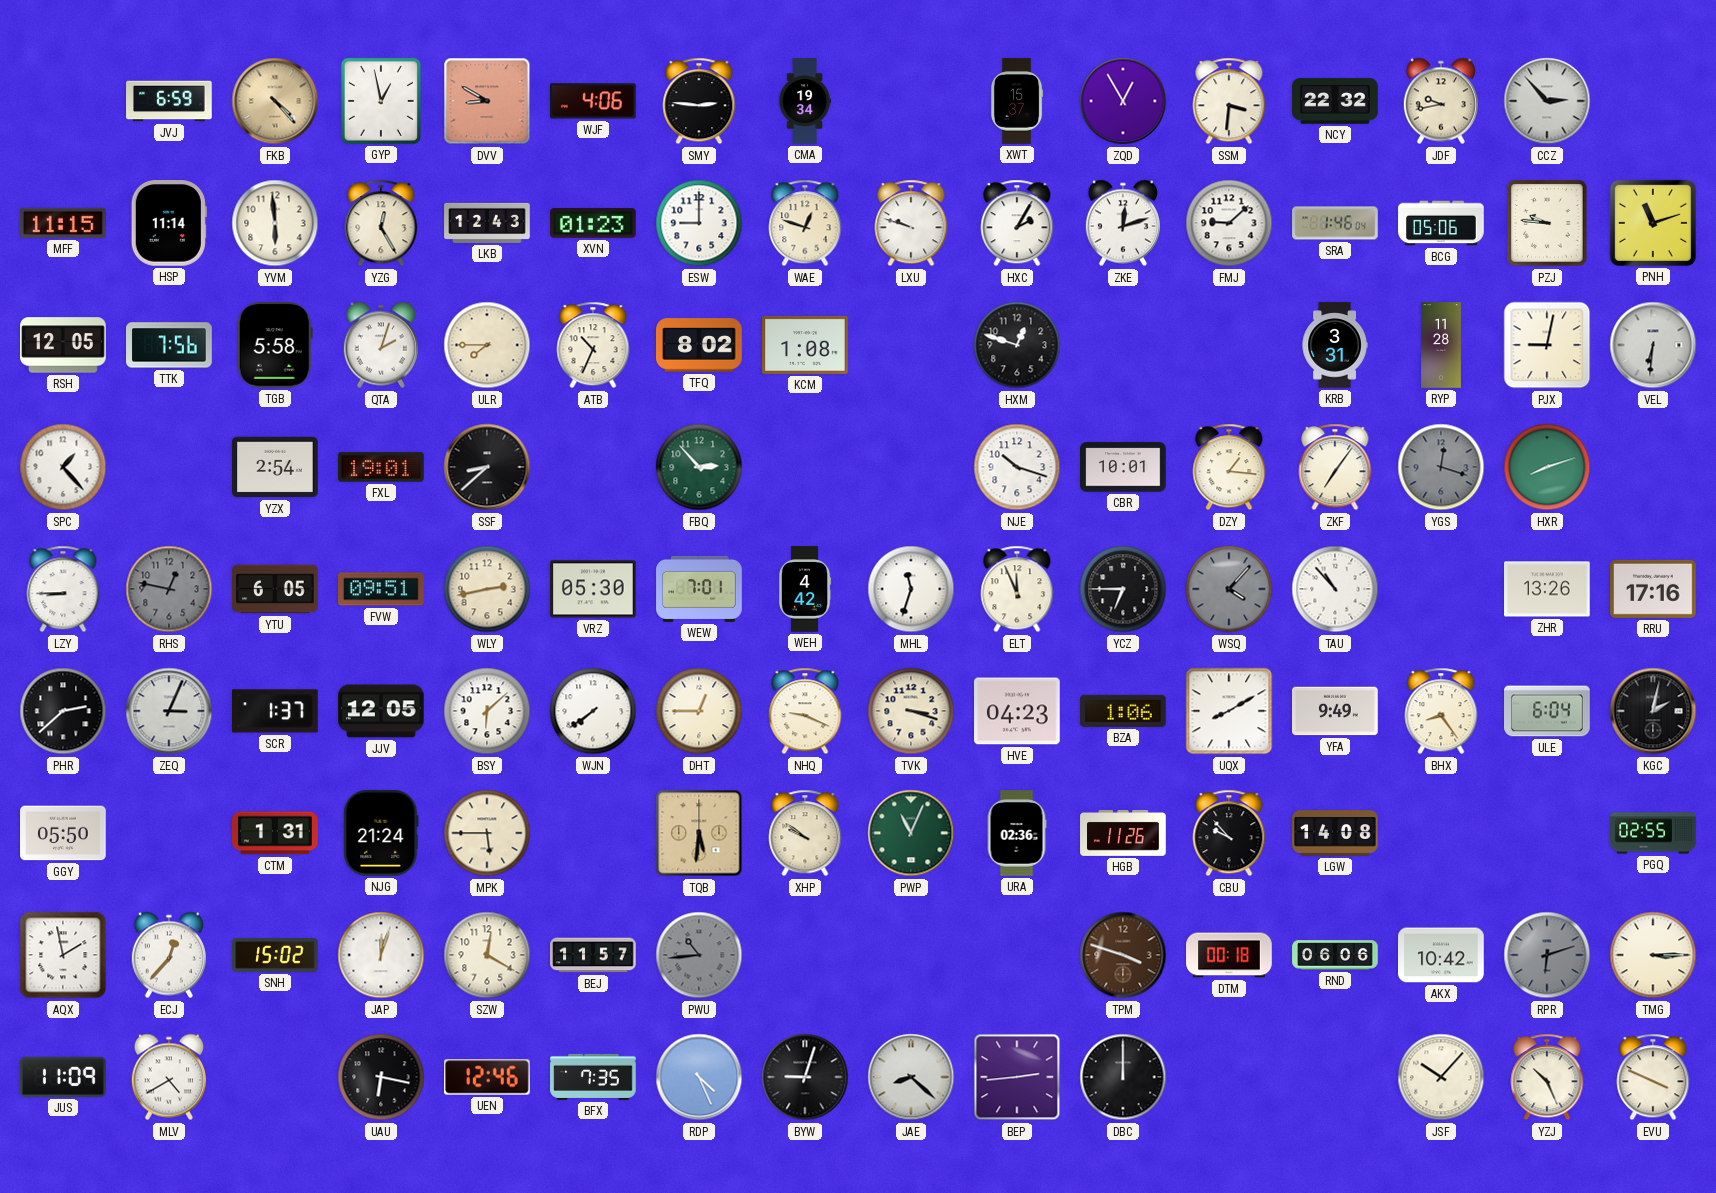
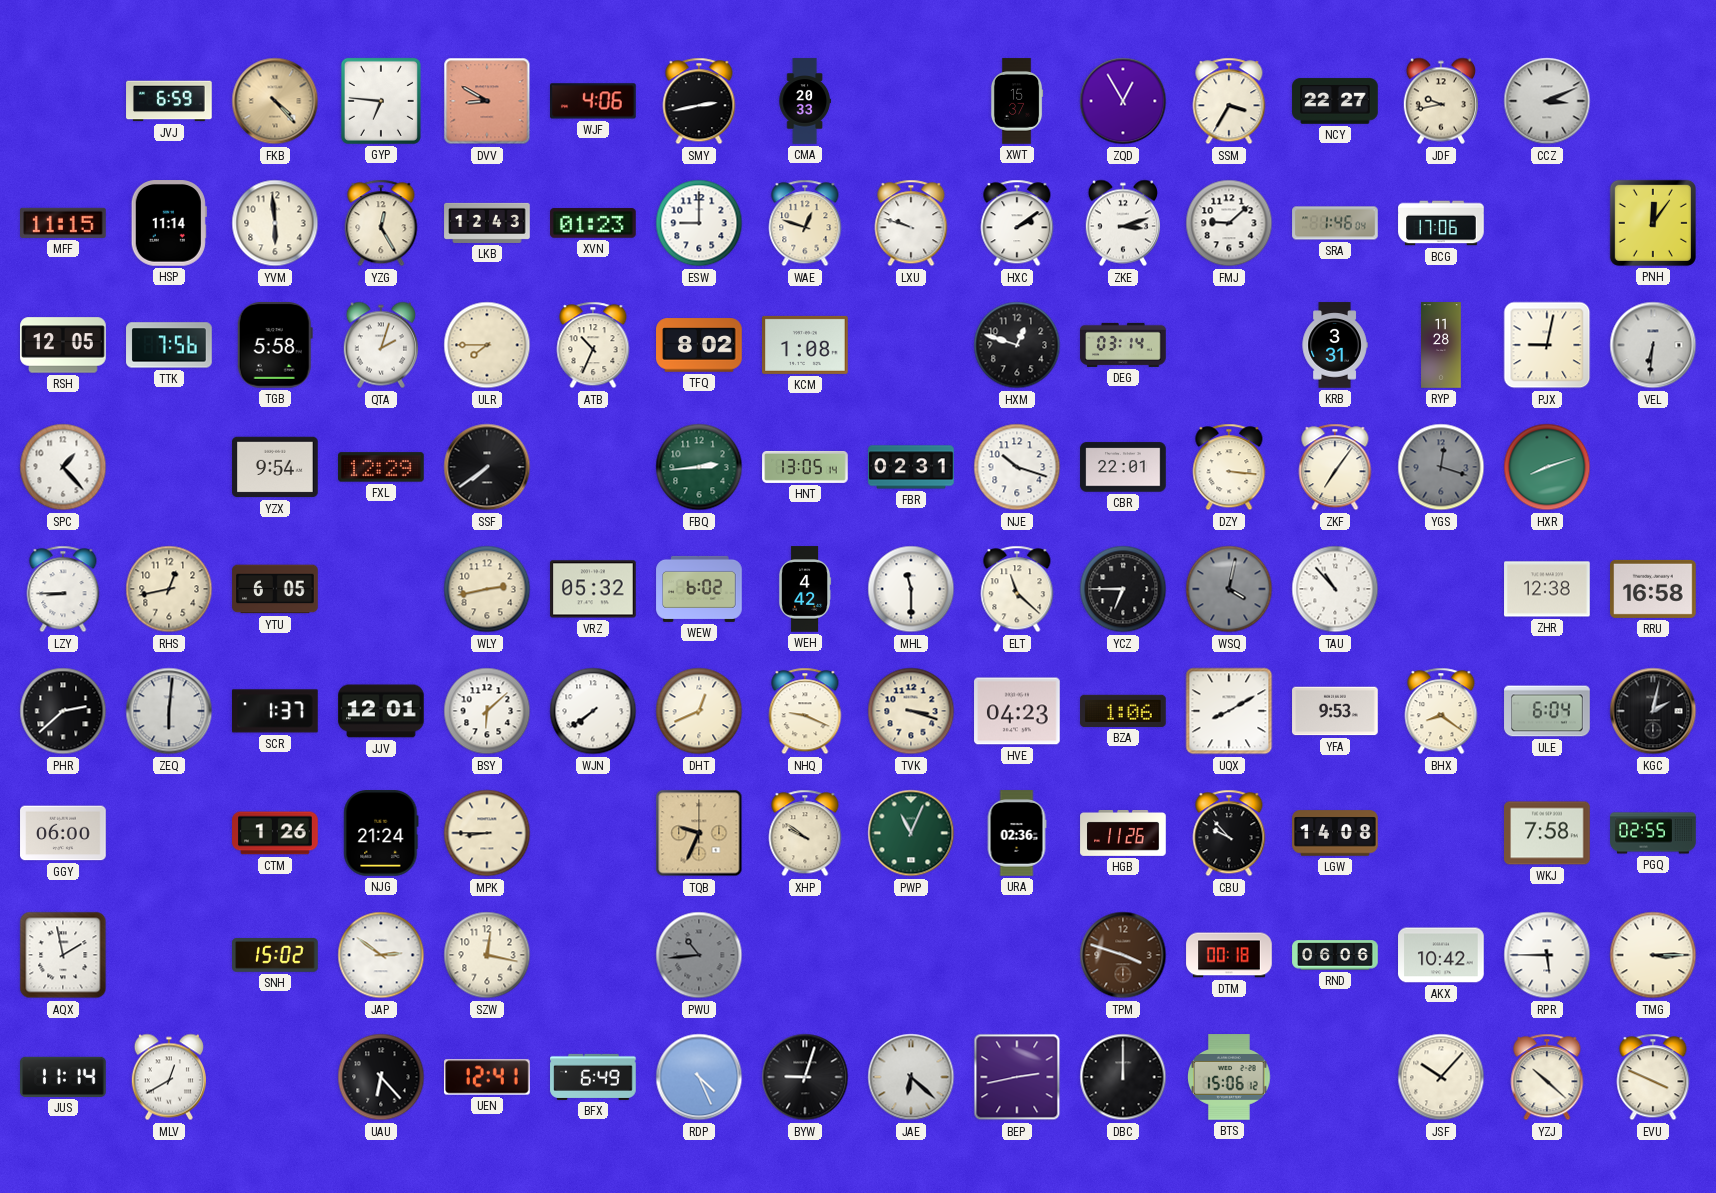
GYP: 12:58 -> 6:46 (381, 101)
SMY: 2:46 -> 2:43 (699, 101)
CMA: 19:34 -> 20:33 (805, 101)
SSM: 3:31 -> 3:35 (1229, 101)
NCY: 22:32 -> 22:27 (1335, 101)
CCZ: 2:53 -> 3:11 (1547, 101)
HXC: 2:05 -> 2:09 (1017, 223)
ZKE: 12:12 -> 3:12 (1123, 223)
BCG: 05:06 -> 17:06 (1441, 223)
PZJ: 9:46 -> none (1547, 223)
PNH: 11:12 -> 12:06 (1653, 223)
DEG: none -> 03:14 (1123, 345)
YZX: 2:54 -> 9:54 (275, 467)
FXL: 19:01 -> 12:29 (381, 467)
SSF: 8:38 -> 7:39 (487, 467)
FBQ: 2:53 -> 2:44 (699, 467)
HNT: none -> 13:05 (805, 467)
FBR: none -> 02:31 (911, 467)
CBR: 10:01 -> 22:01 (1123, 467)
DZY: 1:16 -> 3:16 (1229, 467)
RHS: 12:47 -> 12:43 (169, 589)
RHS dial: grey -> cream (169, 589)
FVW: 09:51 -> none (381, 589)
VRZ: 05:30 -> 05:32 (593, 589)
WEW: 7:01 -> 6:02 (699, 589)
MHL: 11:33 -> 11:30 (911, 589)
ELT: 11:56 -> 11:22 (1017, 589)
WSQ: 4:07 -> 4:02 (1229, 589)
ZHR: 13:26 -> 12:38 (1547, 589)
RRU: 17:16 -> 16:58 (1653, 589)
ZEQ: 3:04 -> 6:01 (169, 711)
JJV: 12:05 -> 12:01 (381, 711)
DHT: 12:45 -> 12:41 (699, 711)
YFA: 9:49 -> 9:53 (1335, 711)
BHX: 8:24 -> 8:21 (1441, 711)
GGY: 05:50 -> 06:00 (63, 833)
CTM: 1:31 -> 1:26 (275, 833)
MPK: 5:45 -> 8:45 (487, 833)
TQB: 5:31 -> 9:34 (699, 833)
WKJ: none -> 7:58 (1547, 833)
ECJ: 12:37 -> none (169, 955)
JAP: 12:03 -> 2:51 (381, 955)
SZW: 12:20 -> 12:17 (487, 955)
BEJ: 11:57 -> none (593, 955)
RPR: 6:12 -> 5:45 (1547, 955)
RPR dial: grey -> white (1547, 955)
JUS: 11:09 -> 11:14 (63, 1077)
MLV: 4:40 -> 12:40 (169, 1077)
UAU: 6:17 -> 6:23 (381, 1077)
UEN: 12:46 -> 12:41 (487, 1077)
BFX: 7:35 -> 6:49 (593, 1077)
JAE: 8:22 -> 6:22 (911, 1077)
BEP: 2:44 -> 2:43 (1017, 1077)
BTS: none -> 15:06 (1229, 1077)
YZJ: 10:26 -> 10:22 (1547, 1077)
